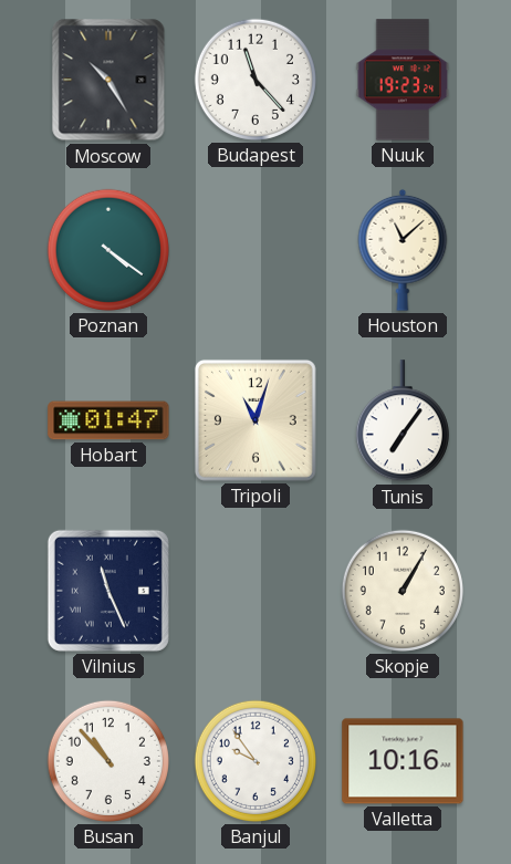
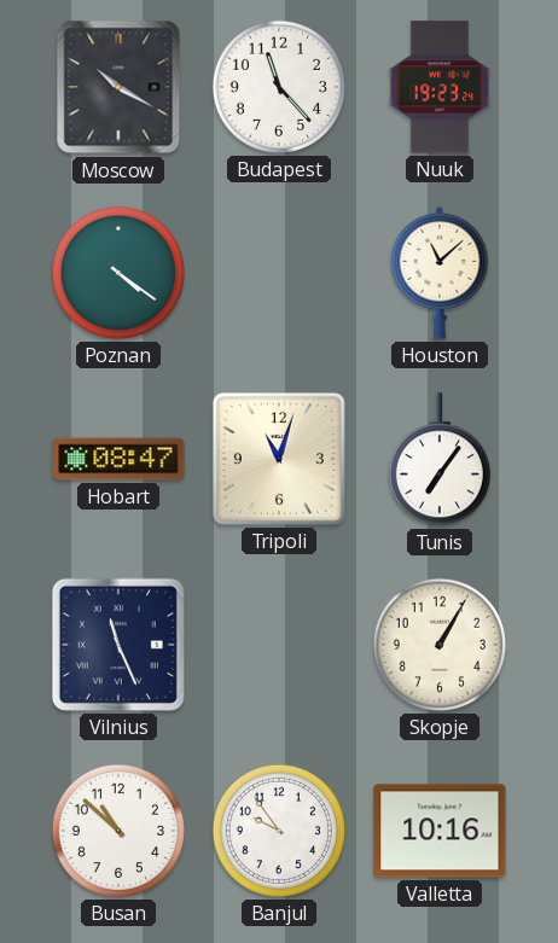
Moscow: 10:25 -> 10:20 (118, 87)
Hobart: 01:47 -> 08:47 (118, 459)
Busan: 10:53 -> 10:52 (118, 831)
